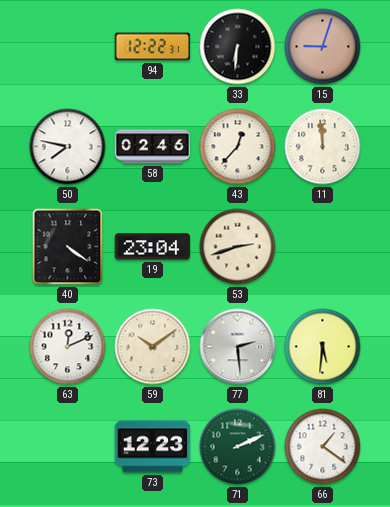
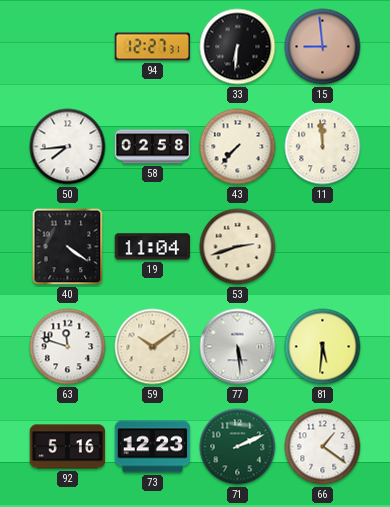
94: 12:22 -> 12:27 (153, 47)
15: 9:03 -> 8:59 (323, 47)
50: 7:47 -> 7:44 (68, 147)
58: 02:46 -> 02:58 (153, 147)
43: 12:37 -> 7:37 (238, 147)
19: 23:04 -> 11:04 (153, 247)
63: 12:11 -> 11:48 (68, 347)
77: 2:29 -> 5:29 (238, 347)
92: none -> 5:16 (68, 447)
